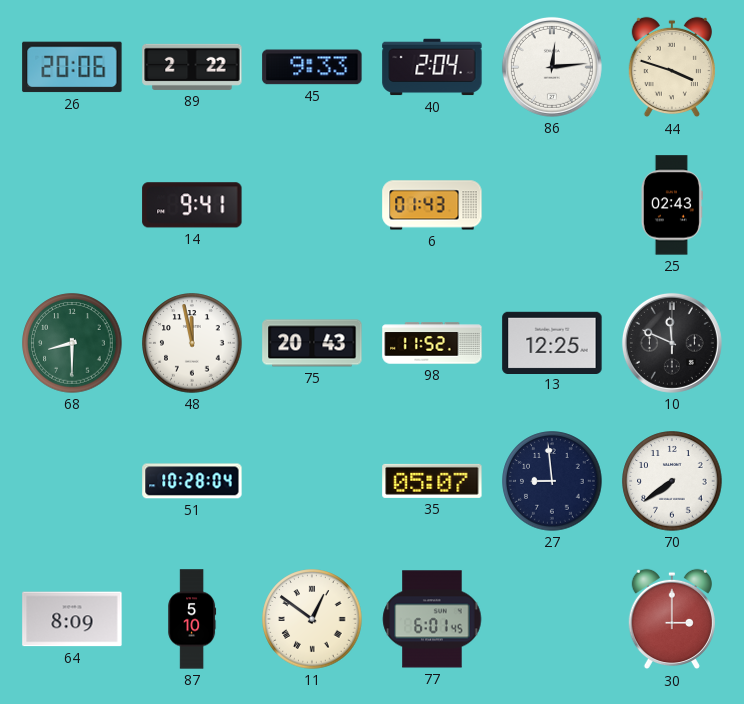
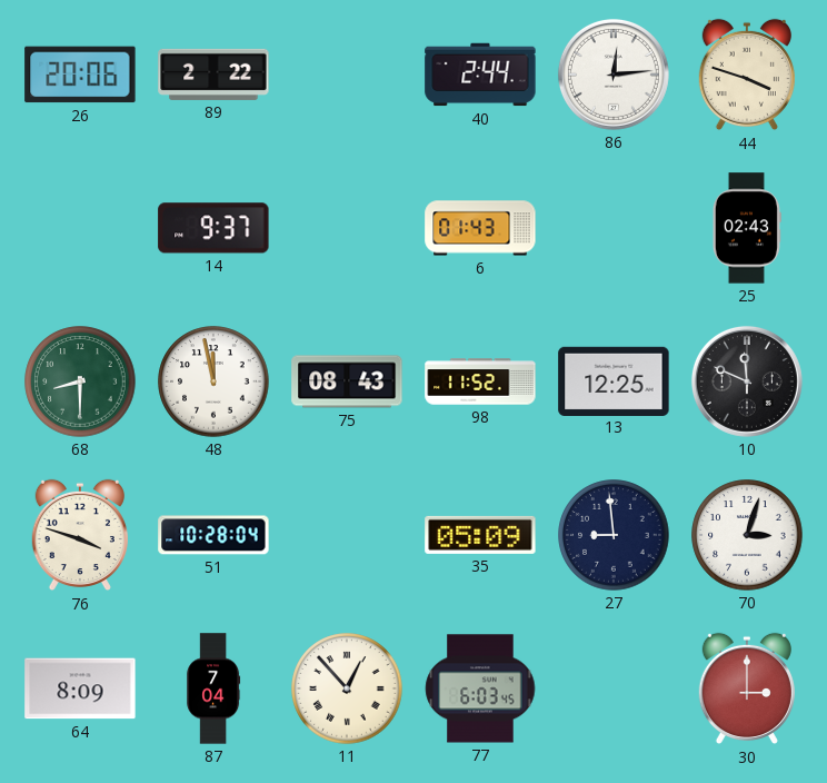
45: 9:33 -> none (312, 67)
40: 2:04 -> 2:44 (480, 75)
14: 9:41 -> 9:37 (213, 228)
75: 20:43 -> 08:43 (347, 381)
76: none -> 3:48 (80, 535)
35: 05:07 -> 05:09 (480, 535)
70: 7:39 -> 3:03 (747, 535)
87: 5:10 -> 7:04 (213, 688)
11: 12:51 -> 12:53 (347, 688)
77: 6:01 -> 6:03 (480, 688)
